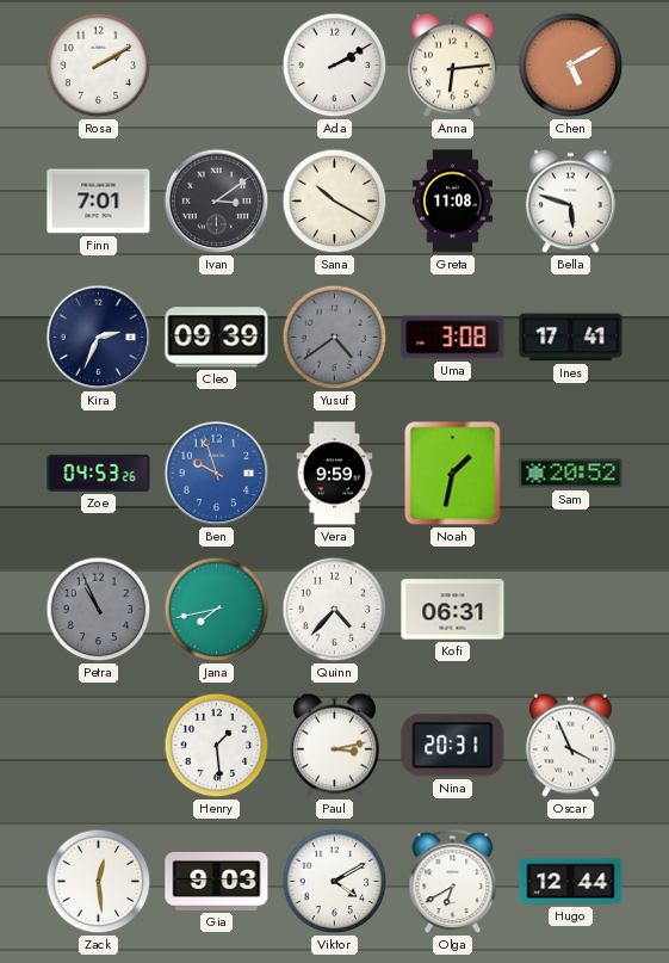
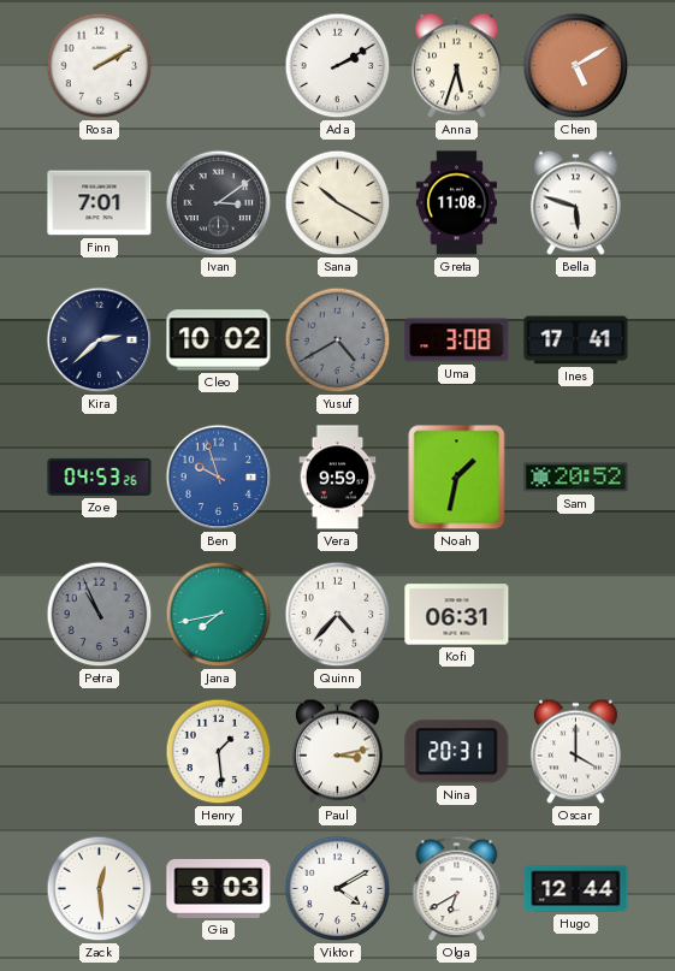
Anna: 6:14 -> 5:33 (456, 66)
Kira: 2:34 -> 2:38 (100, 341)
Cleo: 09:39 -> 10:02 (219, 341)
Yusuf: 4:39 -> 4:40 (338, 341)
Oscar: 3:56 -> 4:00 (575, 752)
